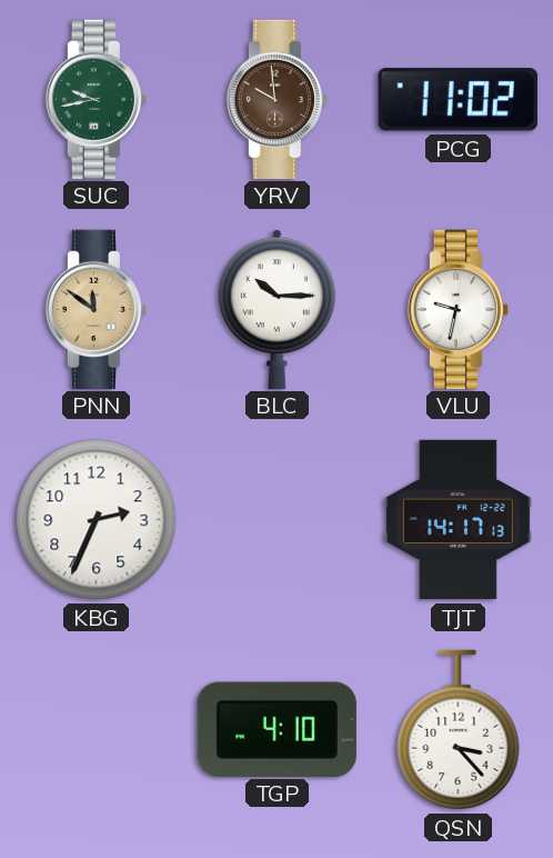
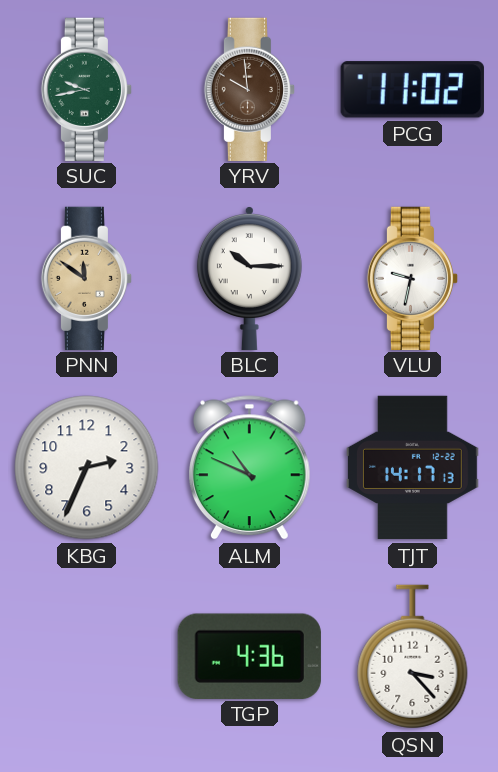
ALM: none -> 10:49 (250, 468)
TGP: 4:10 -> 4:36 (249, 656)
